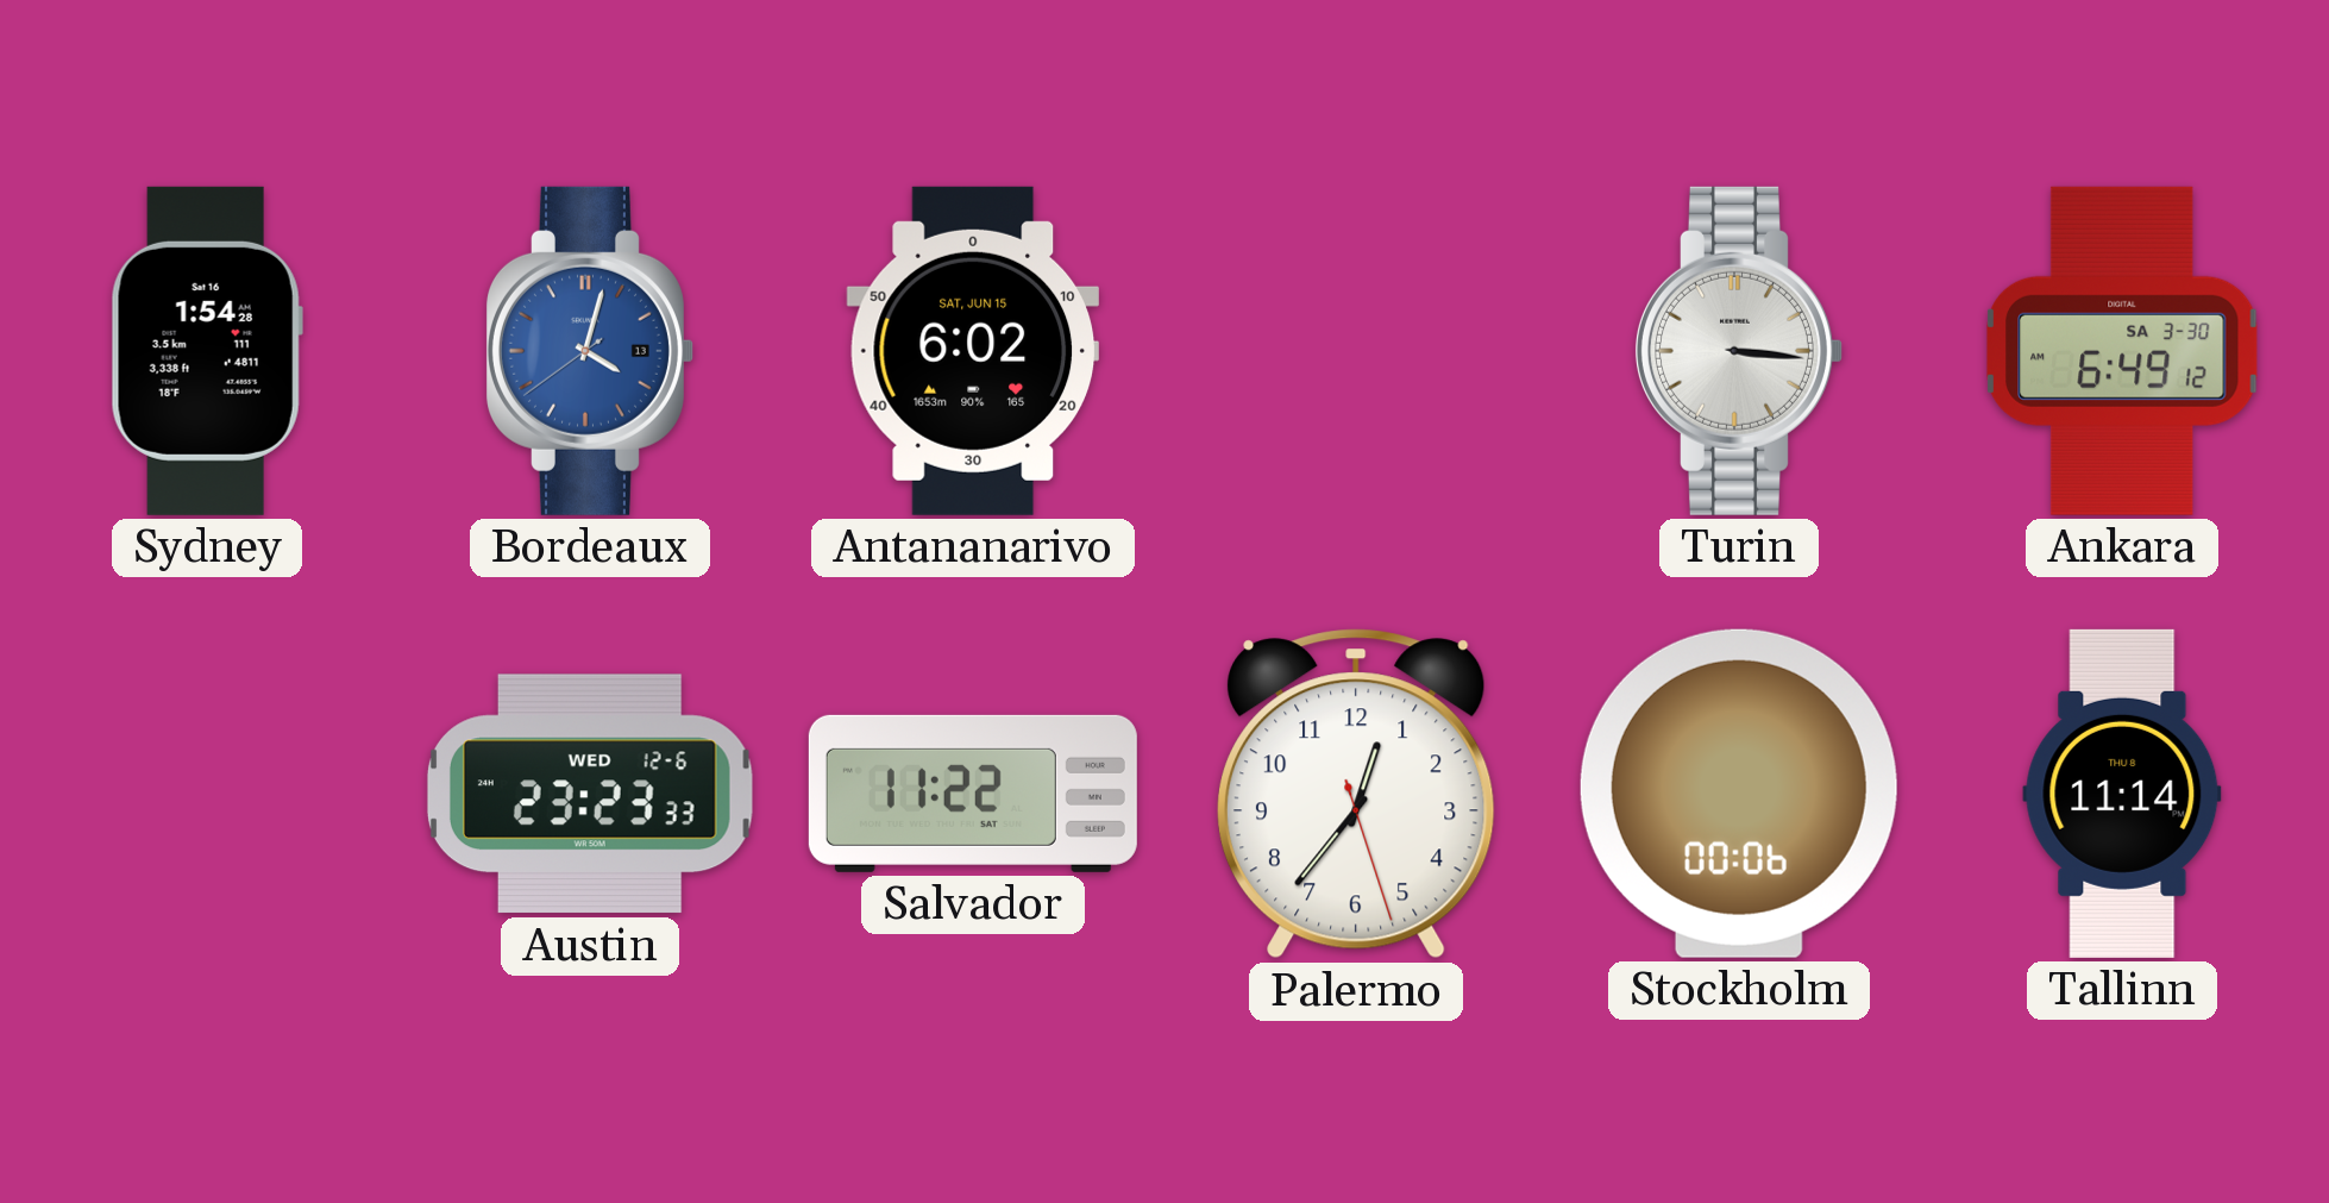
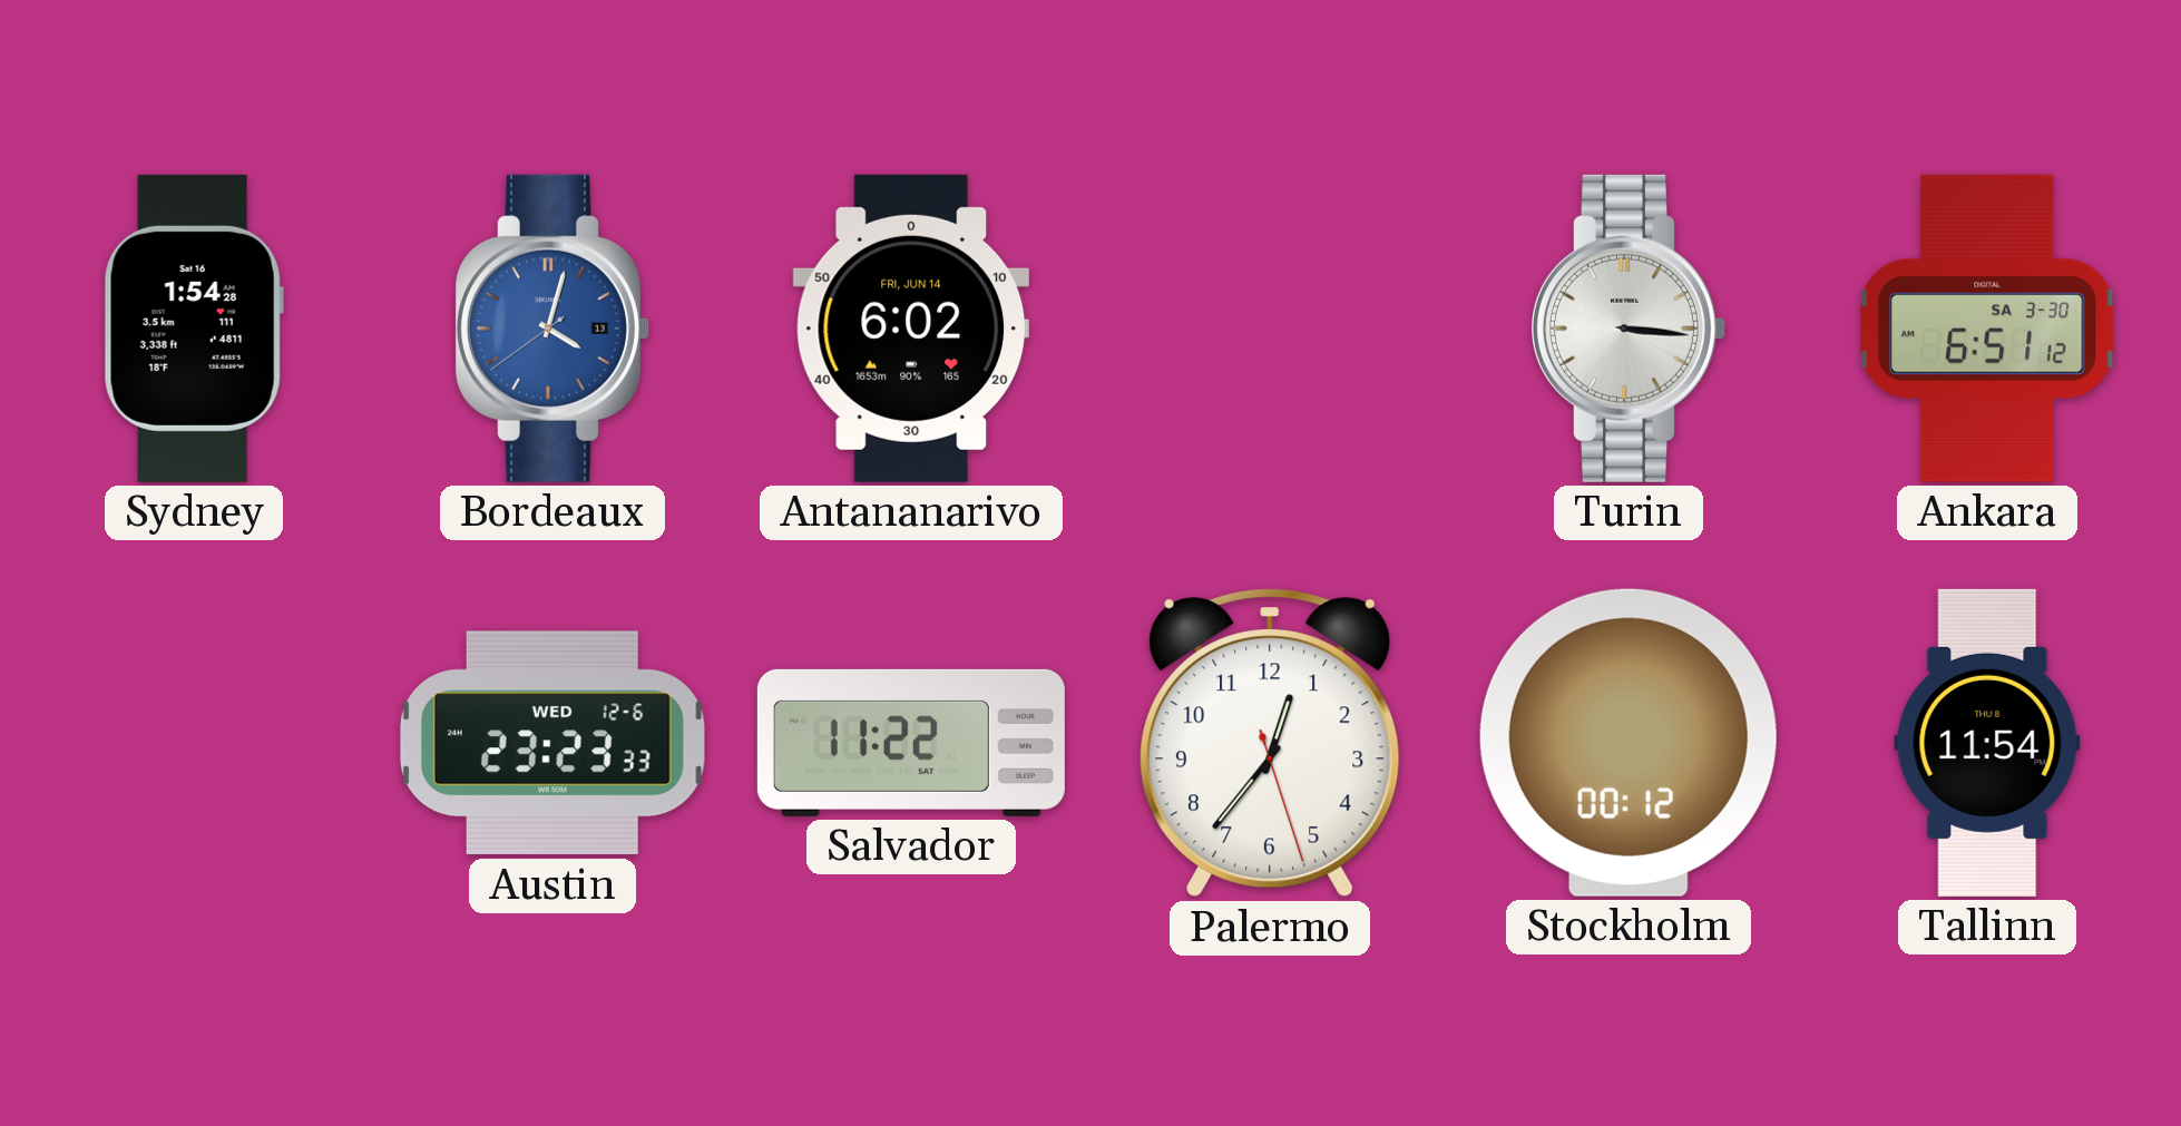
Antananarivo date: SAT, JUN 15 -> FRI, JUN 14 (910, 329)
Ankara: 6:49 -> 6:51 (1987, 329)
Stockholm: 00:06 -> 00:12 (1629, 743)
Tallinn: 11:14 -> 11:54 (1987, 743)
